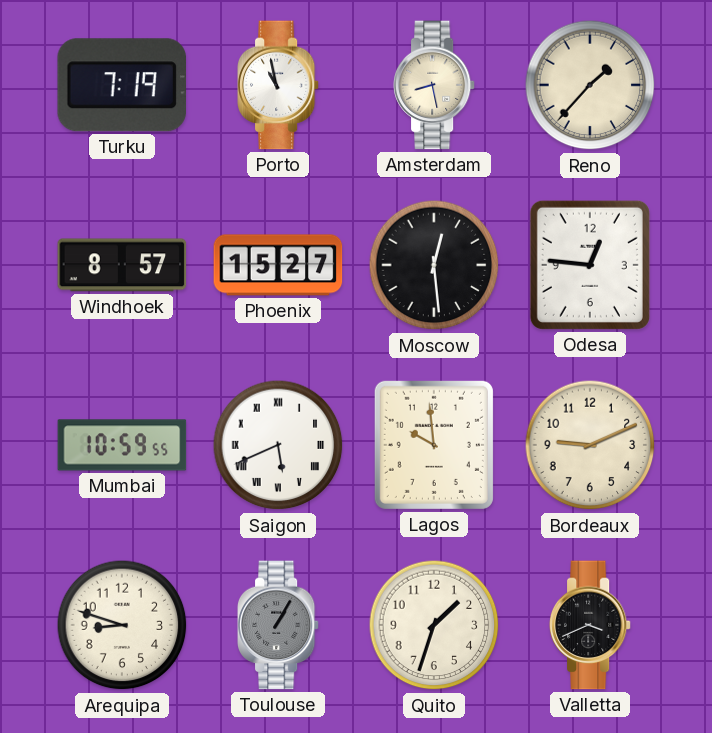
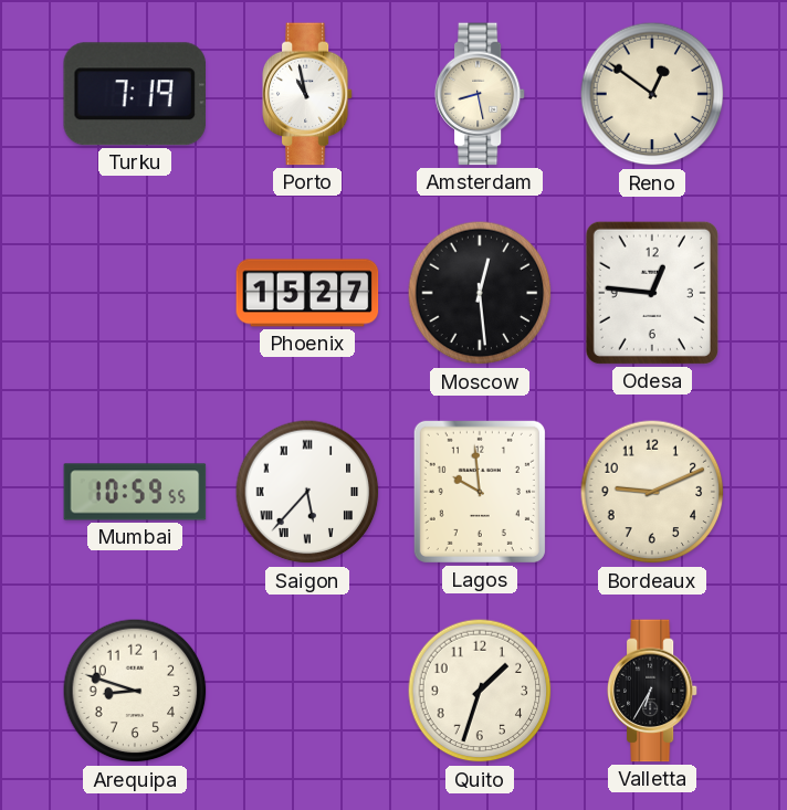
Reno: 1:37 -> 12:51 (652, 94)
Windhoek: 8:57 -> none (122, 265)
Saigon: 5:41 -> 5:37 (307, 492)
Toulouse: 1:05 -> none (278, 625)
Valletta: 3:41 -> 6:35 (652, 691)
